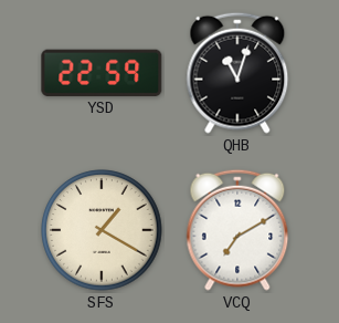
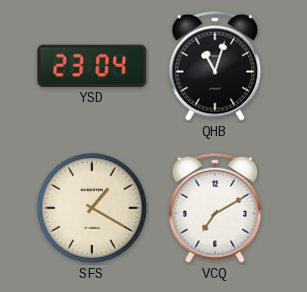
YSD: 22:59 -> 23:04 (92, 66)
